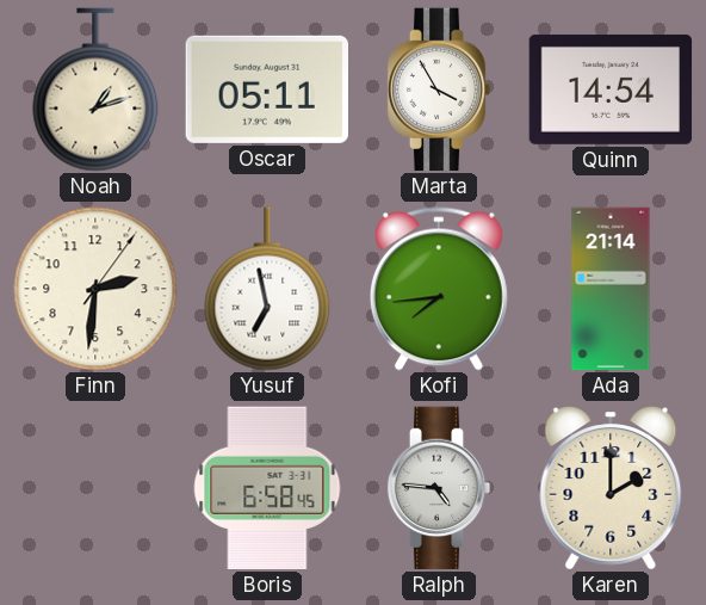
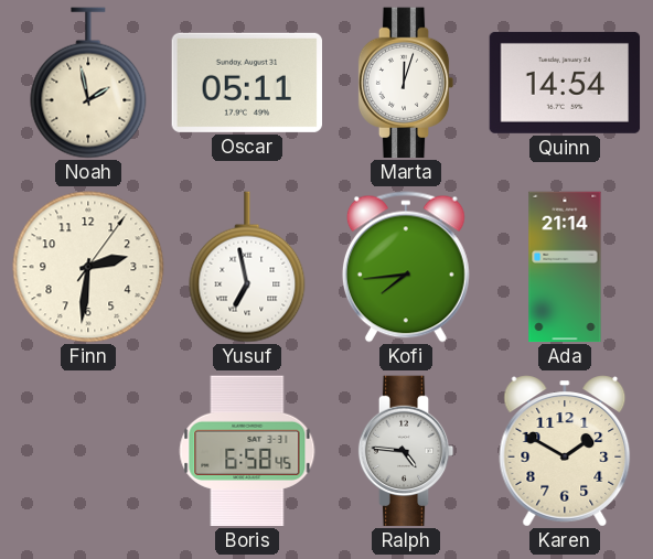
Noah: 1:12 -> 1:58 (88, 83)
Marta: 3:55 -> 12:03 (406, 83)
Karen: 2:00 -> 1:50 (565, 451)
